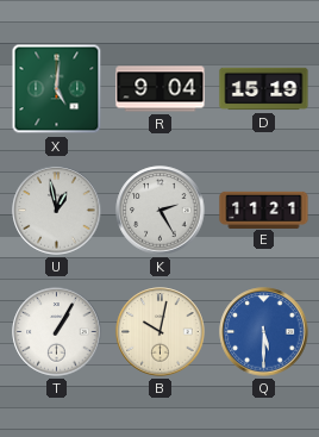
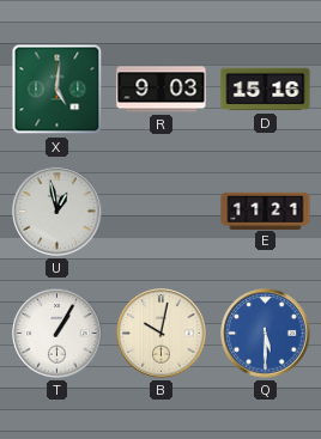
R: 9:04 -> 9:03 (162, 90)
D: 15:19 -> 15:16 (266, 90)
K: 2:25 -> none (161, 211)
